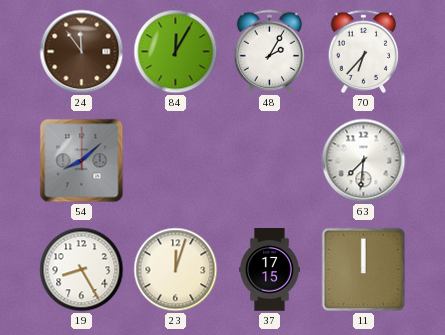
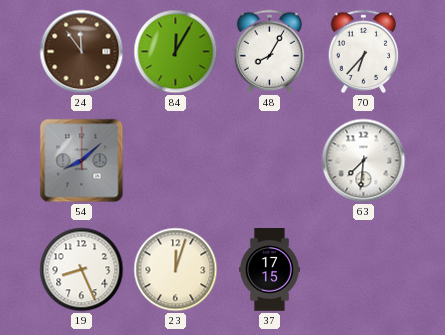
48: 2:05 -> 8:05 (270, 52)
19: 8:25 -> 8:26 (82, 270)
11: 12:00 -> none (364, 270)
